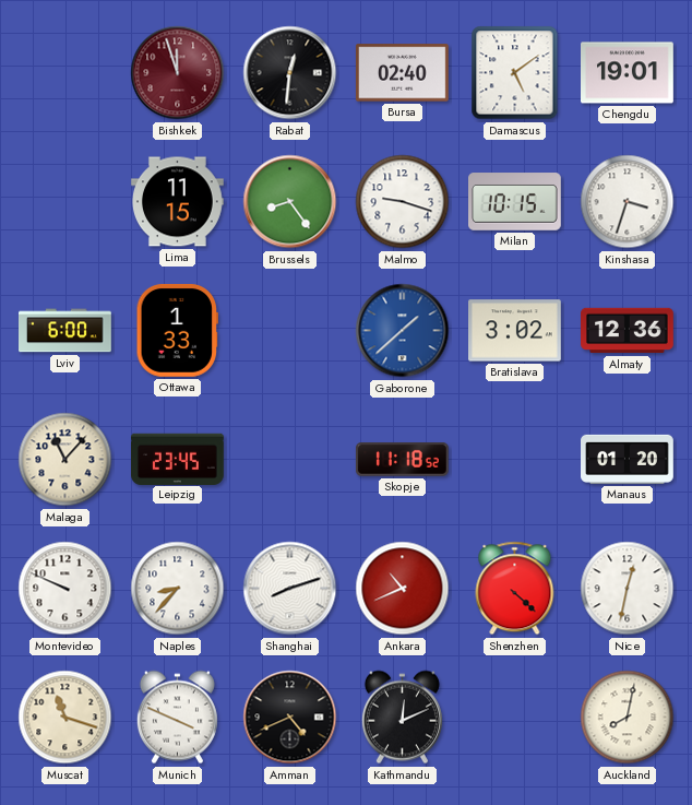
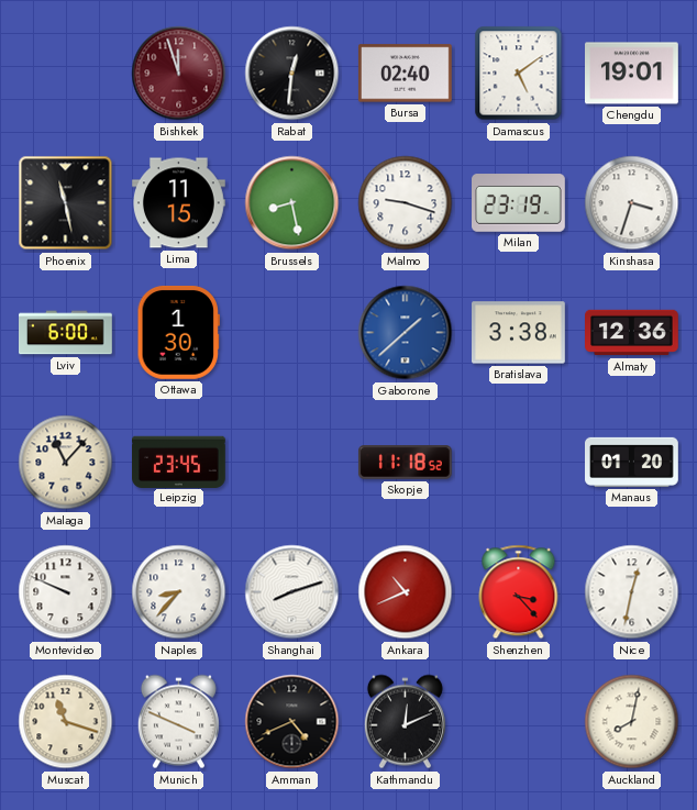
Phoenix: none -> 11:28 (66, 203)
Brussels: 8:24 -> 8:28 (292, 203)
Milan: 10:15 -> 23:19 (519, 203)
Ottawa: 1:33 -> 1:30 (178, 332)
Bratislava: 3:02 -> 3:38 (519, 333)
Shenzhen: 4:22 -> 3:23 (519, 592)
